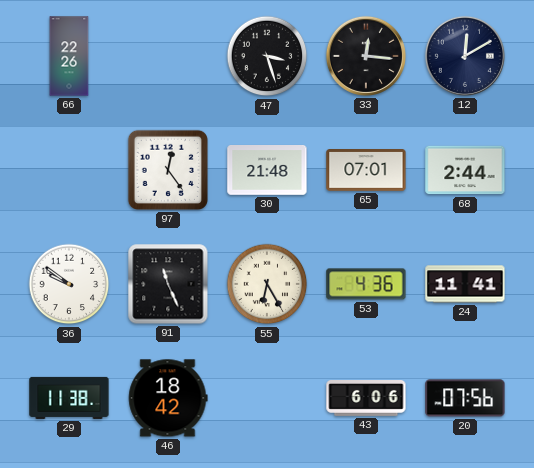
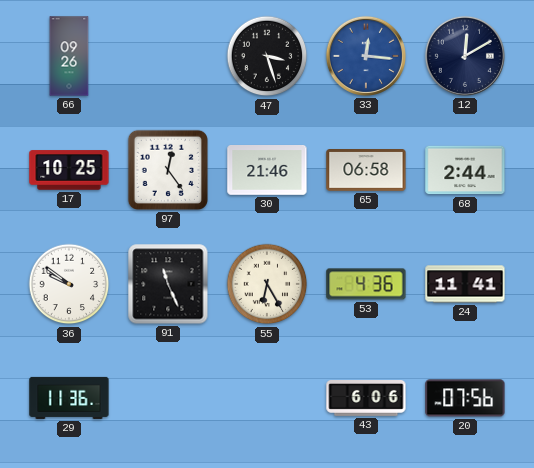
66: 22:26 -> 09:26 (69, 56)
33 dial: black -> blue (366, 56)
17: none -> 10:25 (69, 170)
30: 21:48 -> 21:46 (267, 171)
65: 07:01 -> 06:58 (366, 171)
29: 11:38 -> 11:36 (69, 398)
46: 18:42 -> none (168, 398)
